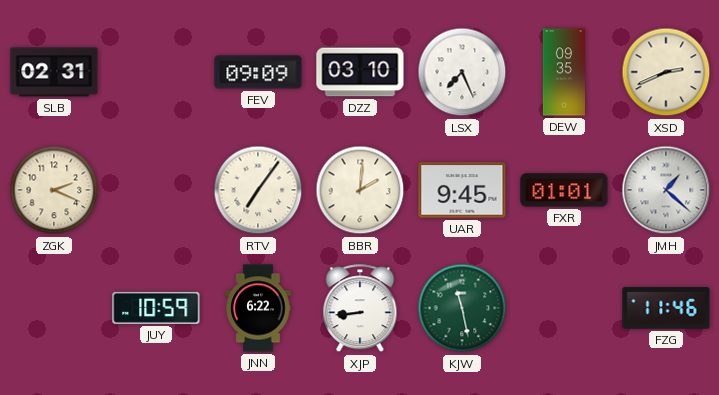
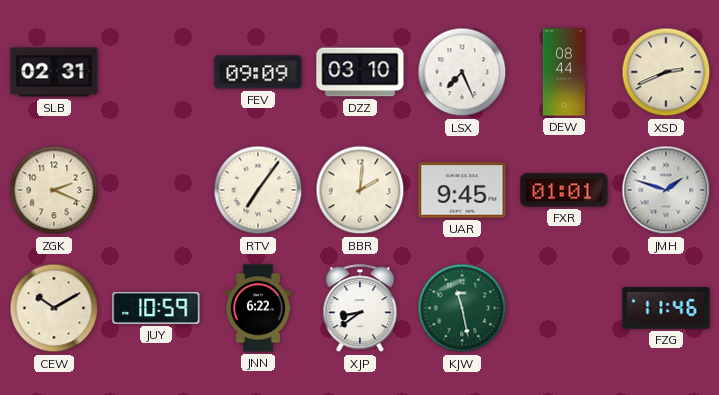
DEW: 09:35 -> 08:44 (563, 72)
JMH: 1:22 -> 1:48 (666, 190)
CEW: none -> 10:10 (54, 308)
XJP: 8:44 -> 8:39 (360, 309)
